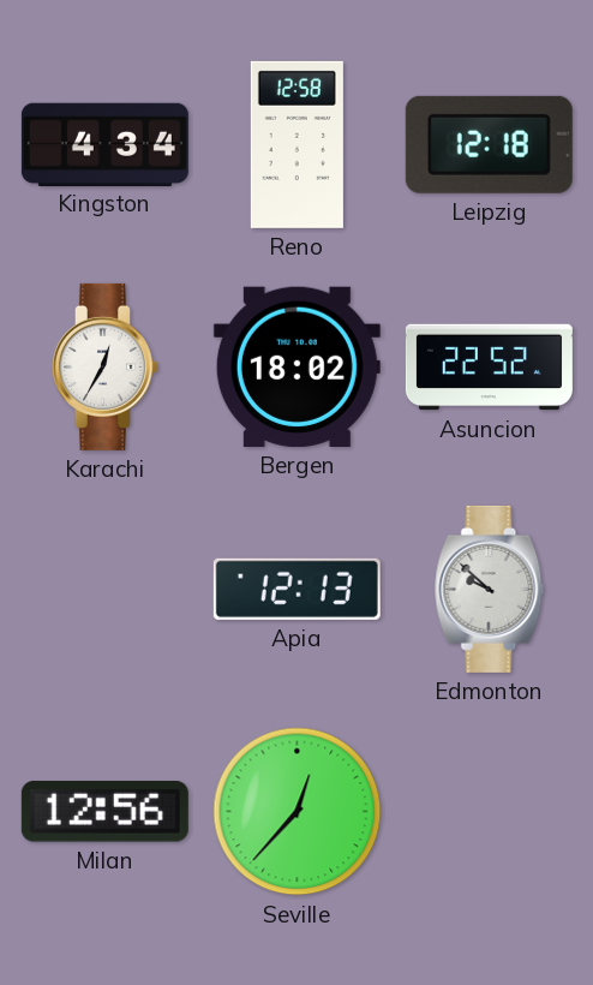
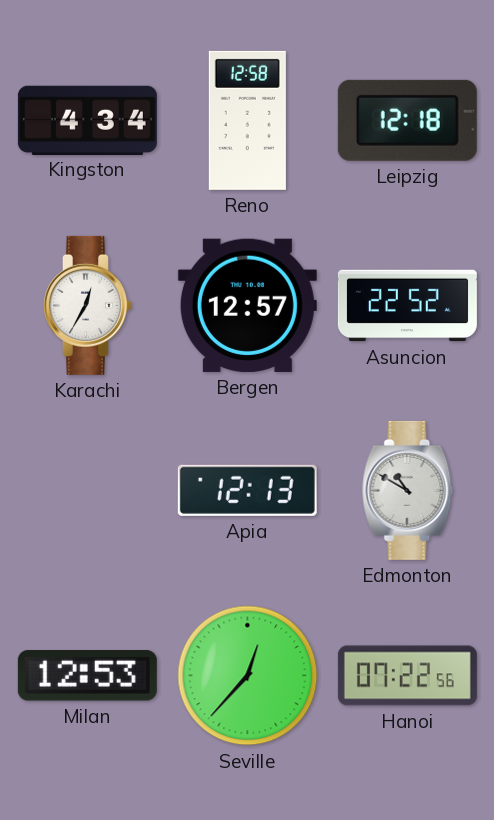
Bergen: 18:02 -> 12:57 (247, 305)
Edmonton: 9:52 -> 10:50 (408, 490)
Milan: 12:56 -> 12:53 (87, 676)
Hanoi: none -> 07:22 (407, 676)
